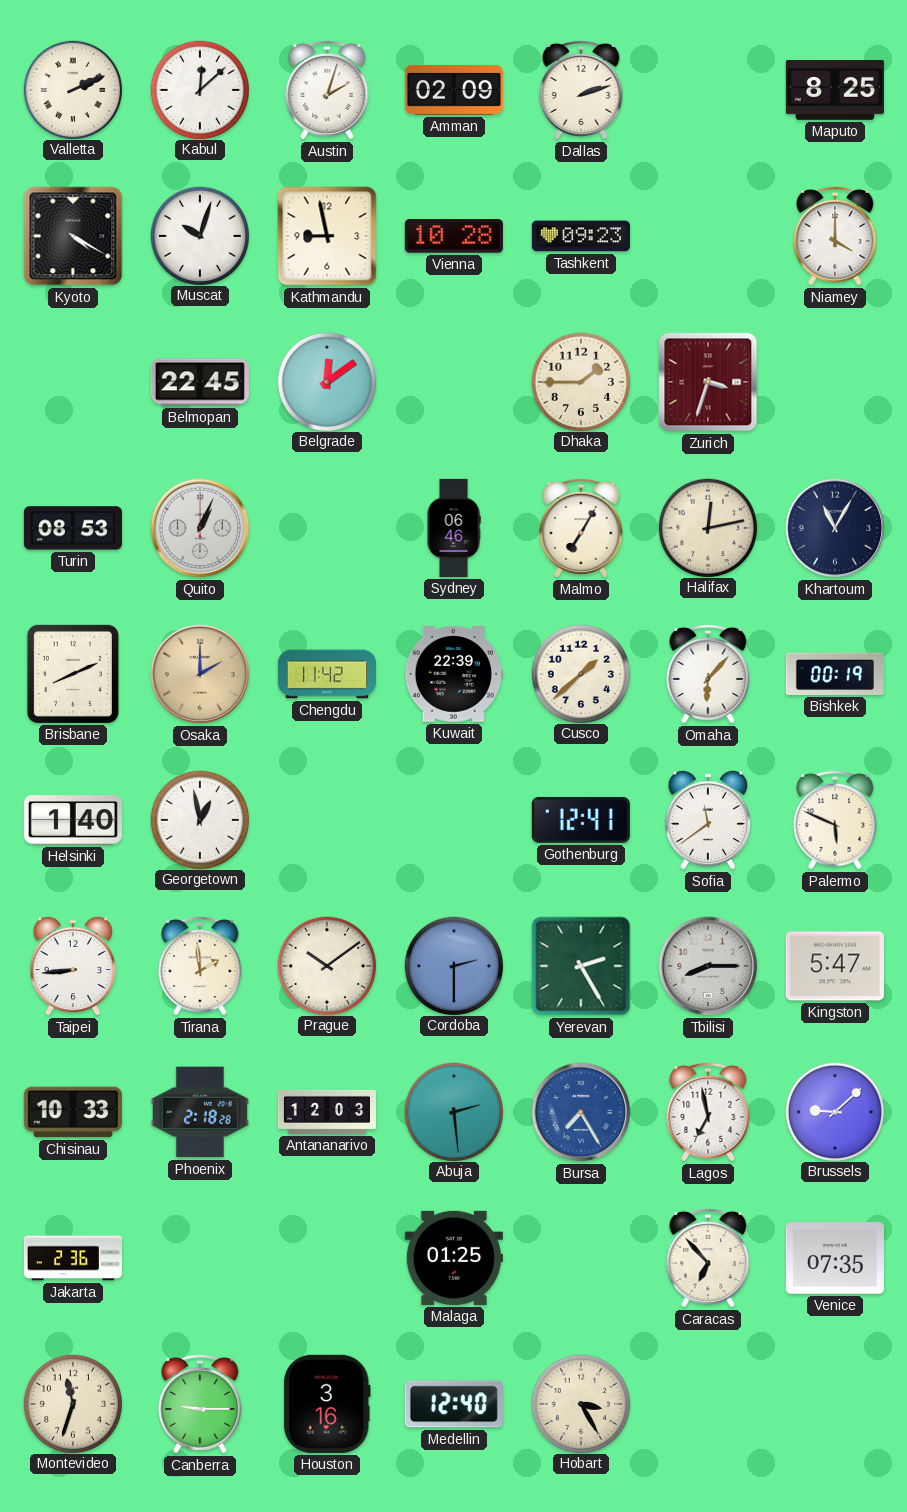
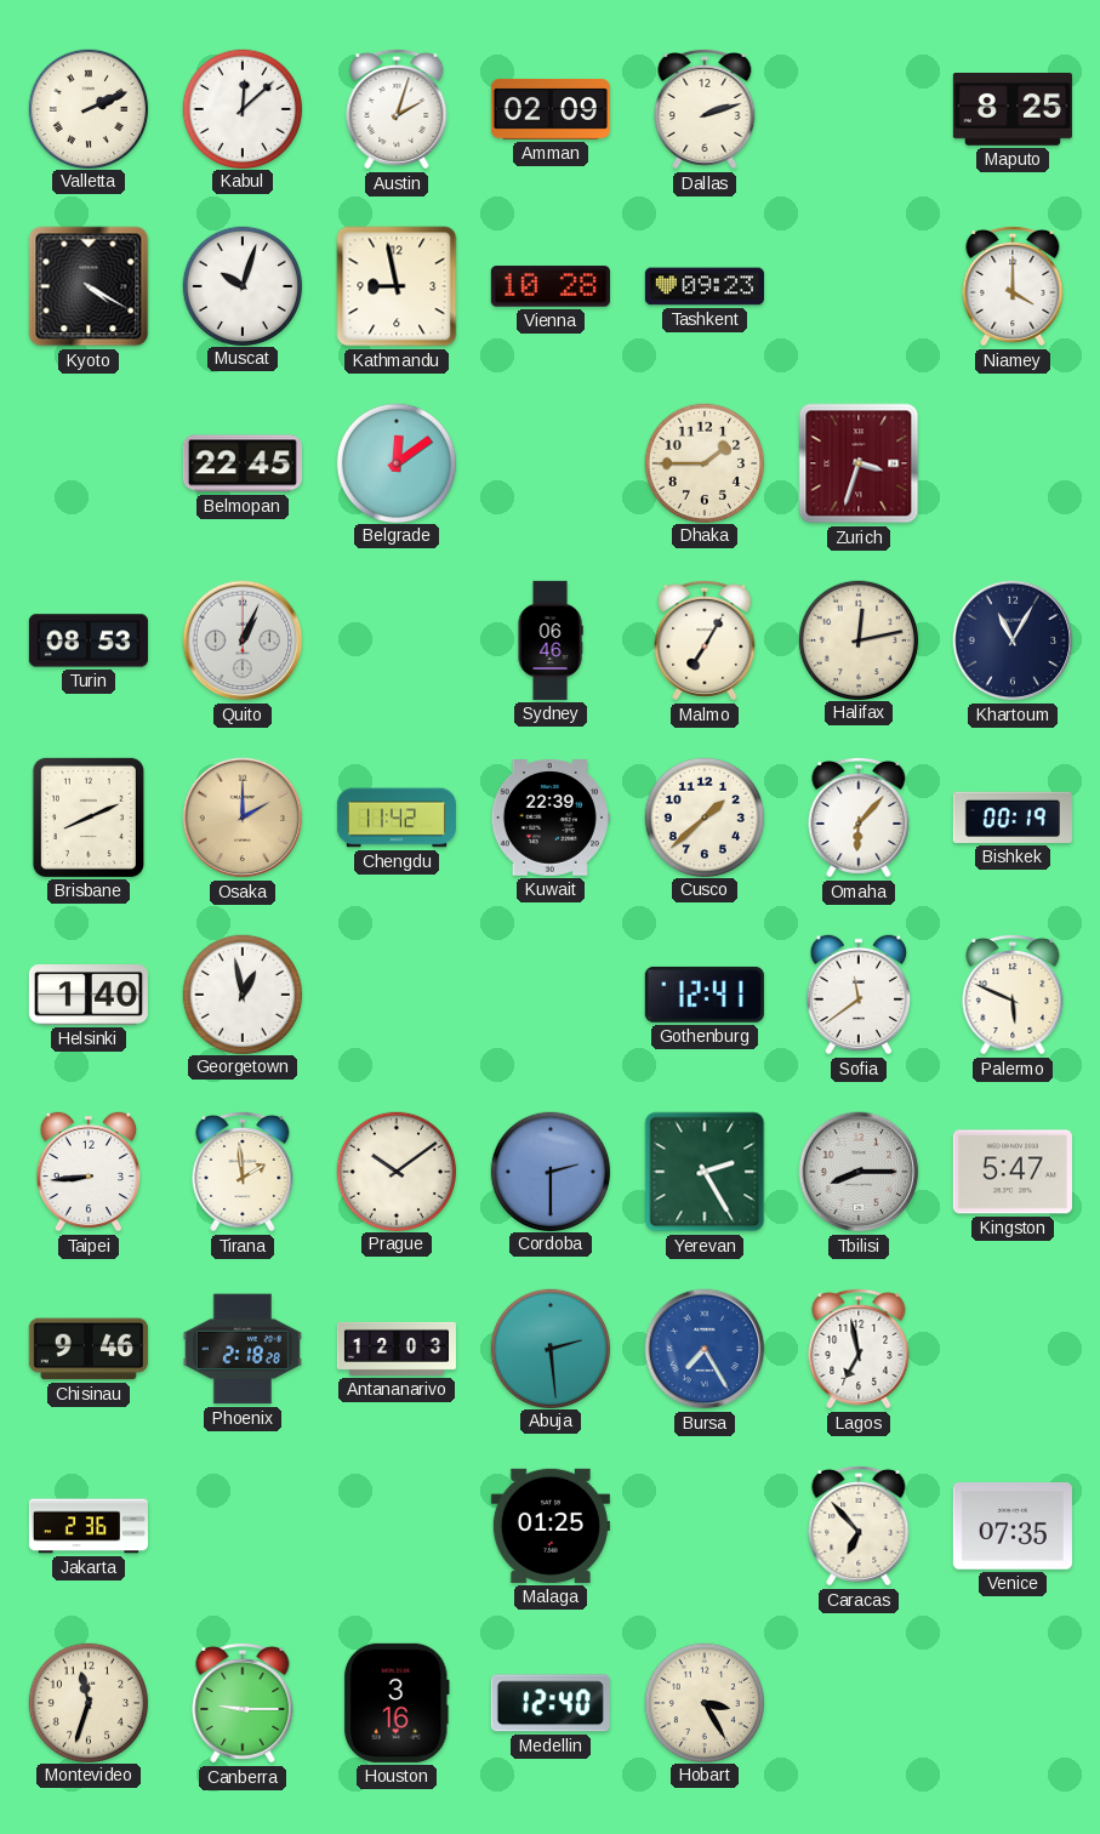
Chisinau: 10:33 -> 9:46 (89, 1349)
Brussels: 9:08 -> none (834, 1111)
